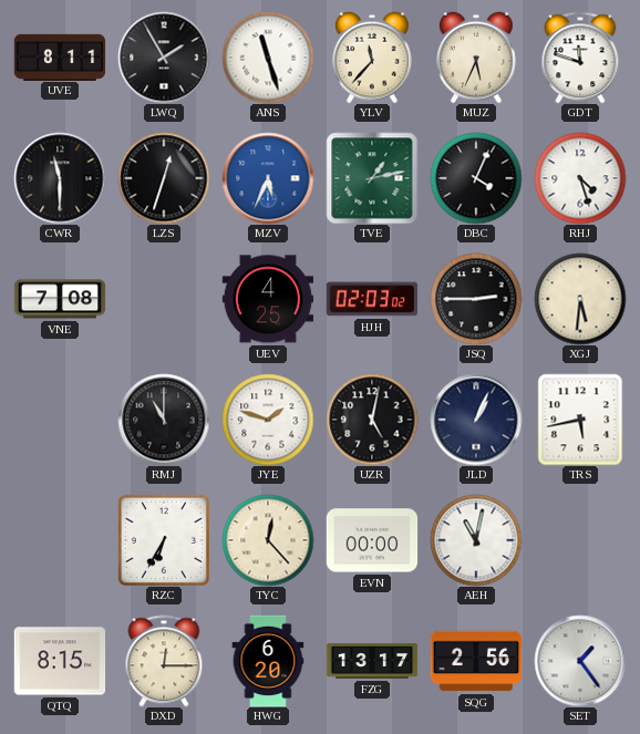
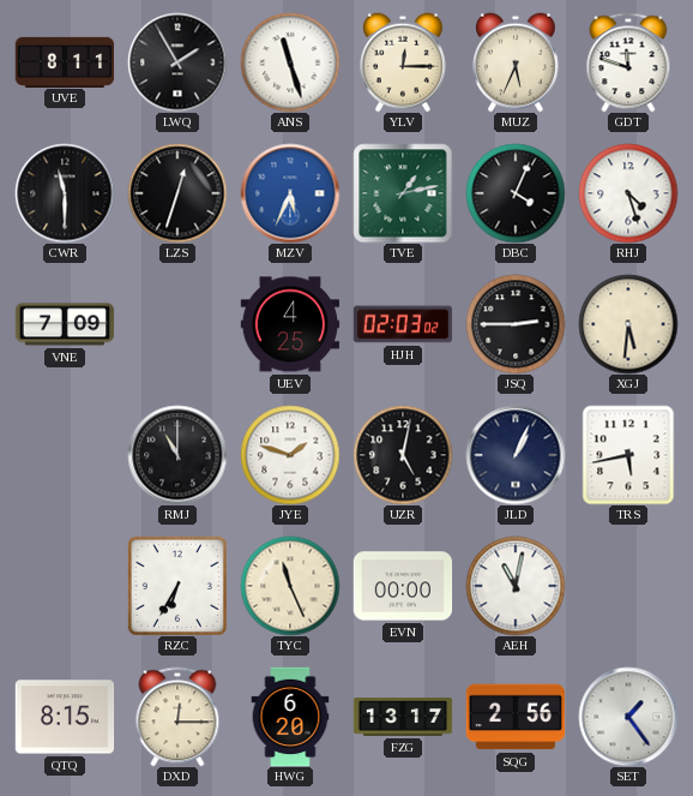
YLV: 11:37 -> 12:15 (404, 62)
VNE: 7:08 -> 7:09 (65, 324)
TYC: 12:23 -> 11:26 (290, 586)
